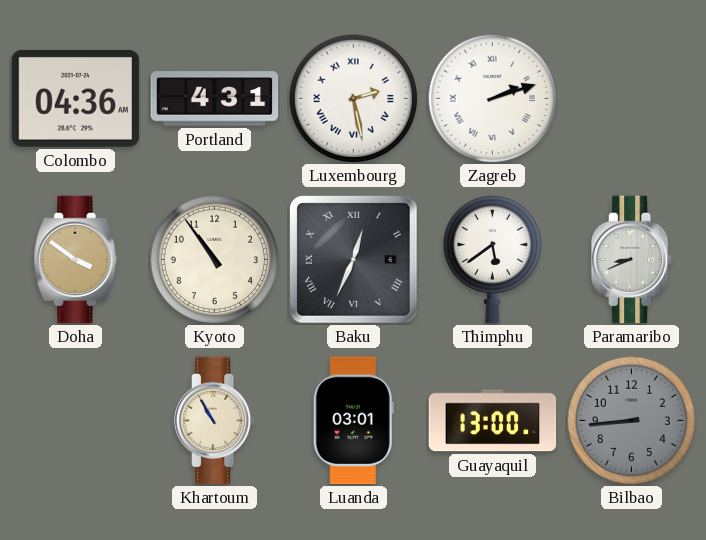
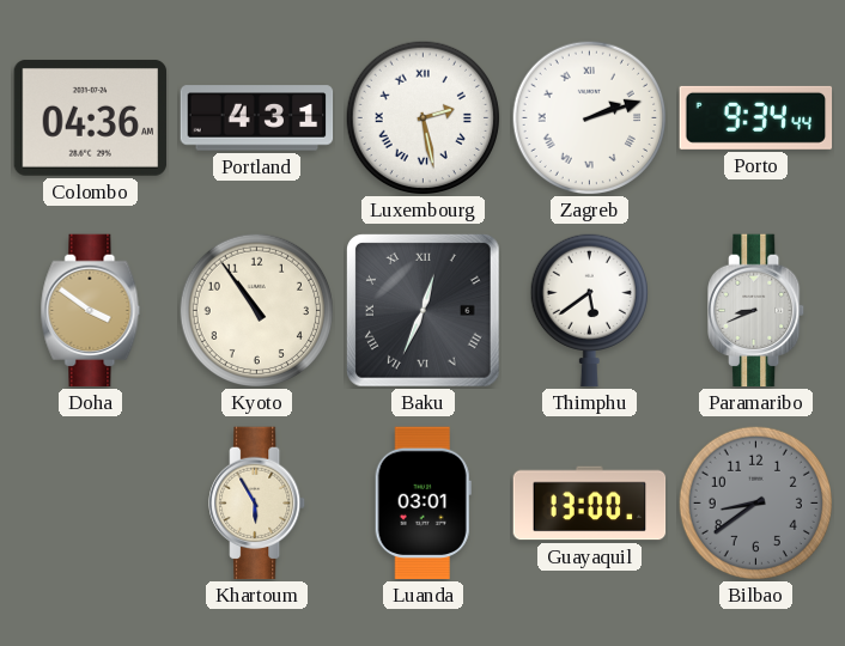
Porto: none -> 9:34 (756, 117)
Khartoum: 10:55 -> 5:55 (257, 504)
Bilbao: 8:44 -> 8:39 (755, 502)
